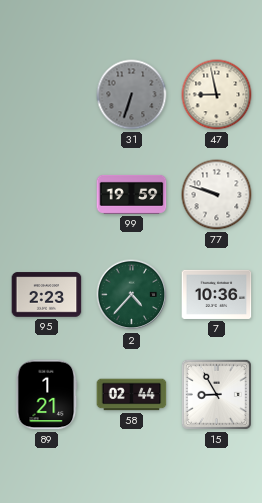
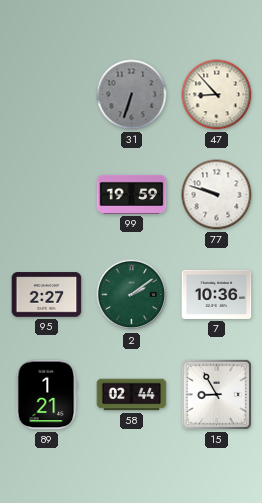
47: 8:58 -> 8:53 (217, 95)
95: 2:23 -> 2:27 (47, 295)
2: 4:37 -> 2:09 (132, 295)
